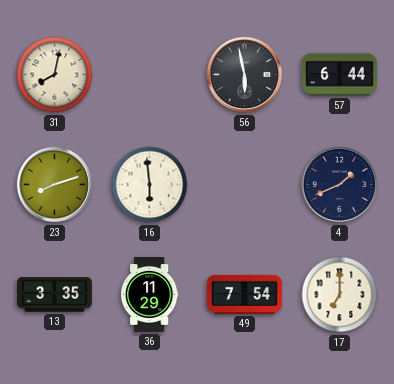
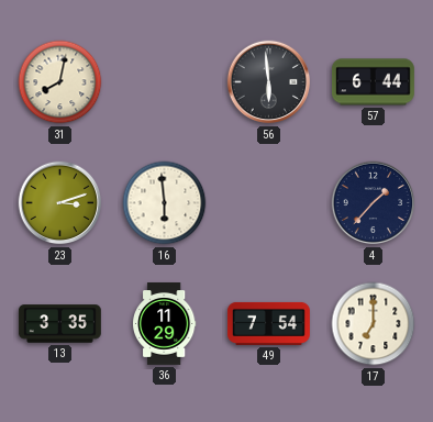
56: 5:58 -> 5:59 (269, 82)
23: 8:12 -> 3:12 (60, 203)
4: 1:41 -> 1:37 (374, 203)
